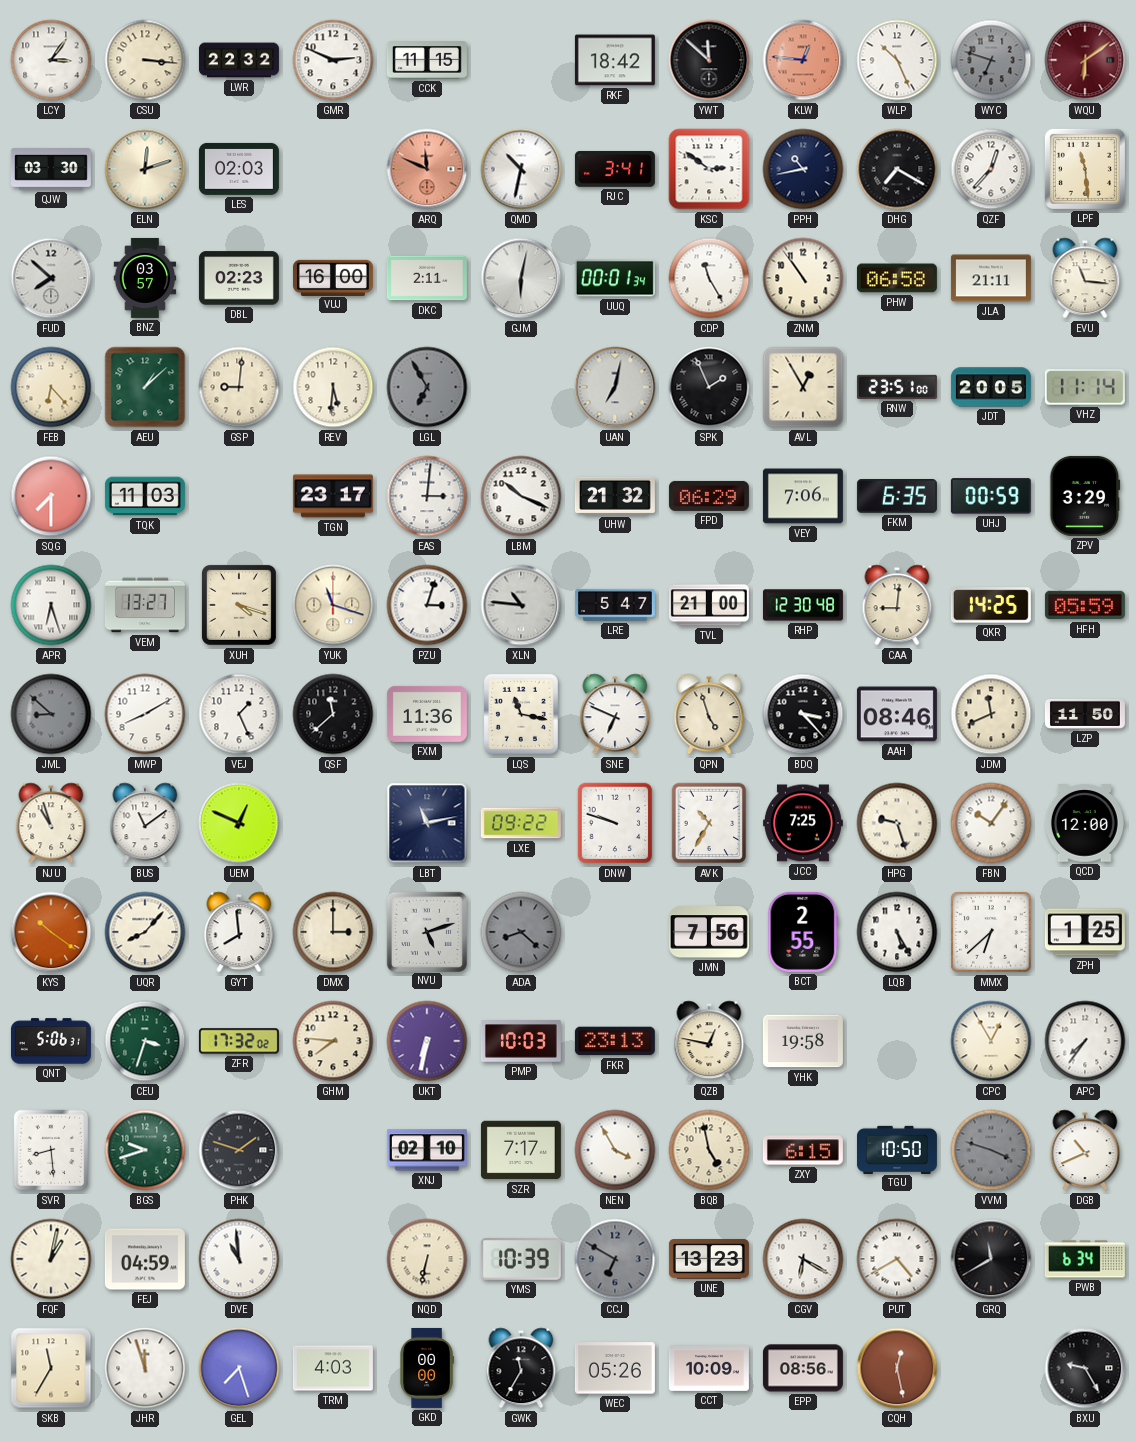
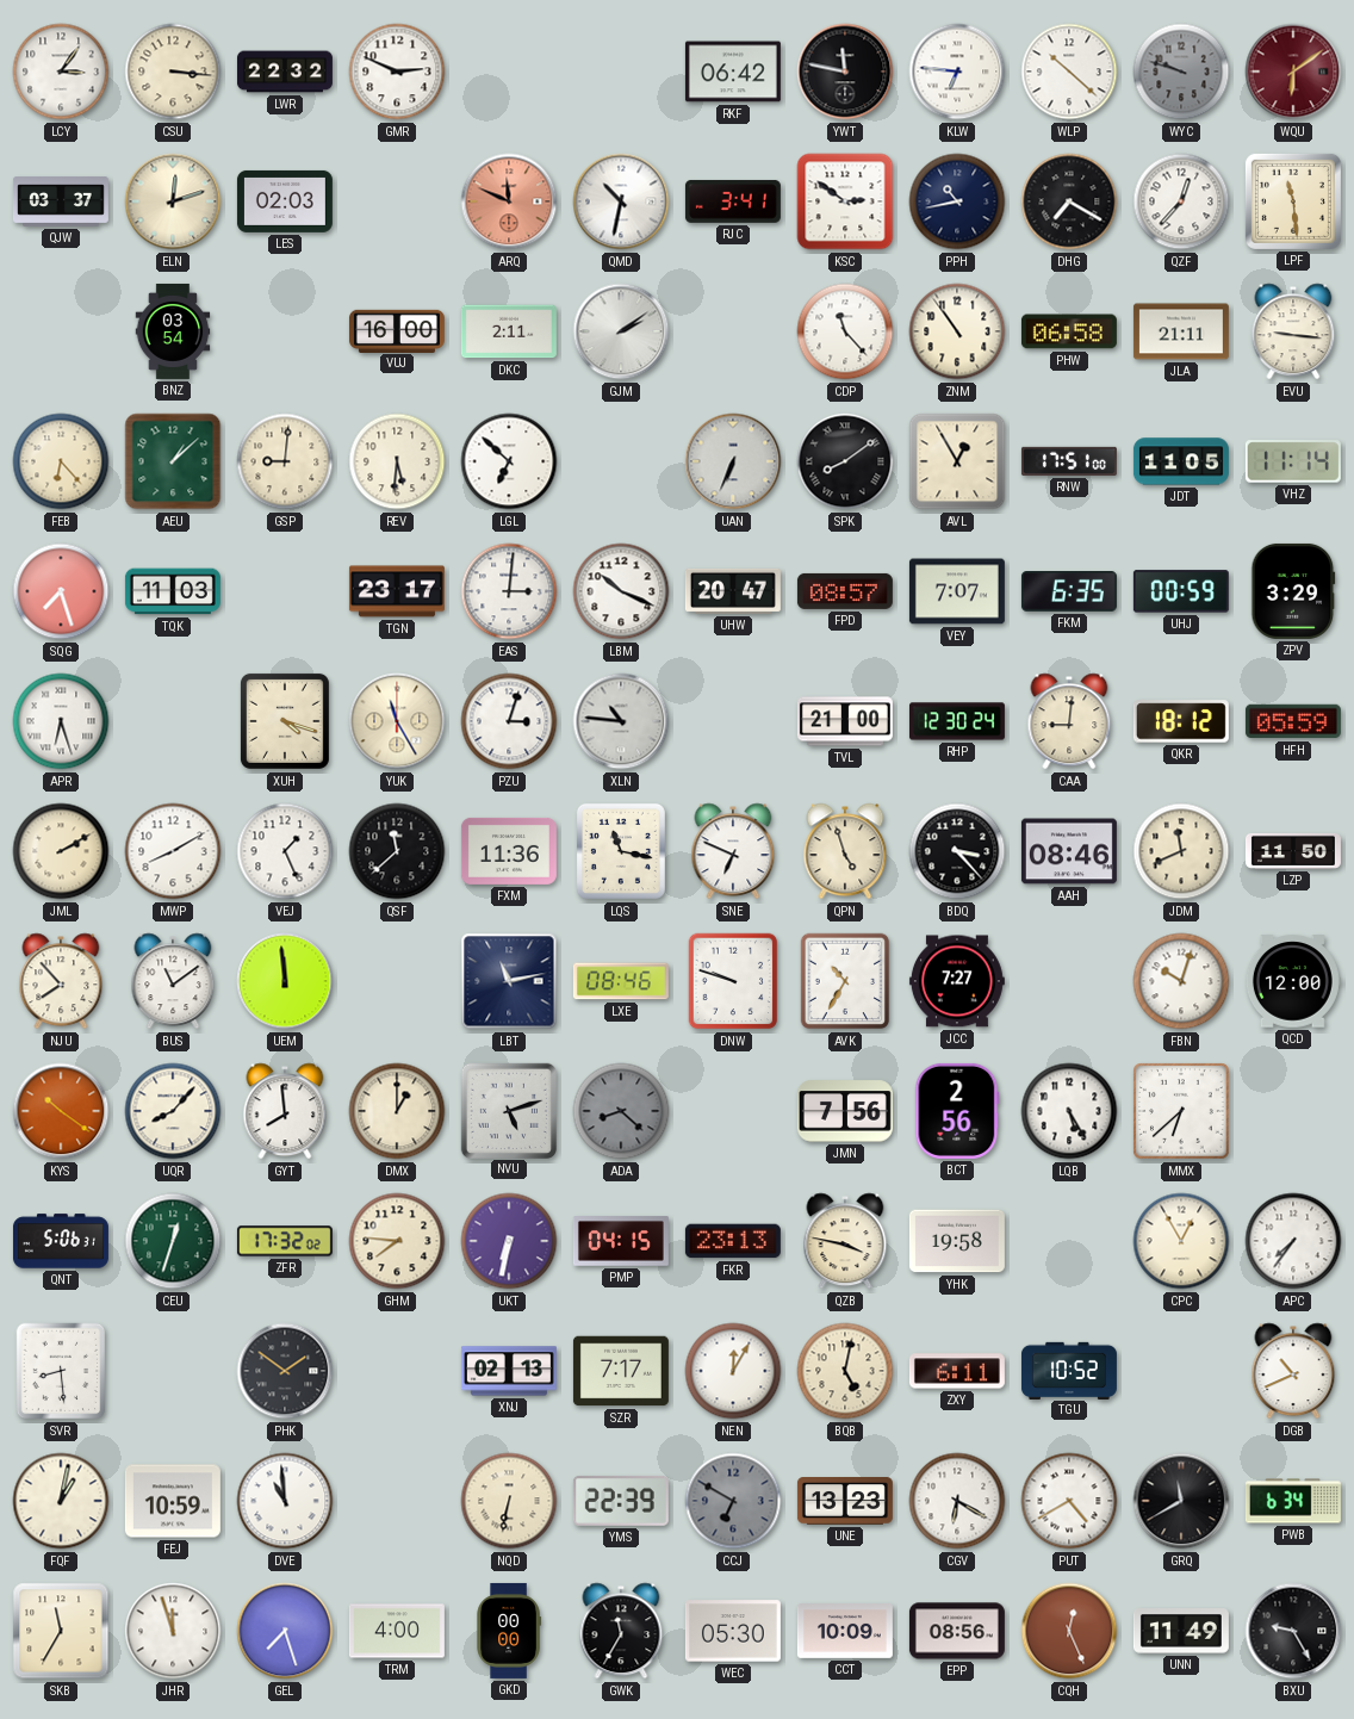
CCK: 11:15 -> none (427, 60)
RKF: 18:42 -> 06:42 (733, 72)
YWT: 11:52 -> 11:47 (845, 72)
KLW: 12:46 -> 6:46 (957, 72)
KLW dial: salmon -> white (957, 72)
WLP: 10:26 -> 10:22 (1069, 72)
WYC: 6:48 -> 9:48 (1181, 72)
QJW: 03:30 -> 03:37 (61, 201)
FUD: 7:52 -> none (51, 278)
BNZ: 03:57 -> 03:54 (173, 331)
DBL: 02:23 -> none (239, 278)
GJM: 6:02 -> 2:09 (621, 331)
UUQ: 00:01 -> none (615, 278)
CDP: 11:25 -> 11:23 (845, 331)
EVU: 11:16 -> 9:16 (1293, 331)
LGL: 6:55 -> 6:52 (509, 461)
LGL dial: grey -> white (509, 461)
UAN: 7:02 -> 6:34 (733, 461)
SPK: 1:56 -> 8:09 (845, 461)
RNW: 23:51 -> 17:51 (1069, 461)
JDT: 20:05 -> 11:05 (1181, 461)
SQG: 7:30 -> 7:27 (61, 591)
UHW: 21:32 -> 20:47 (733, 591)
FPD: 06:29 -> 08:57 (845, 591)
VEY: 7:06 -> 7:07 (957, 591)
VEM: 13:27 -> none (145, 605)
YUK: 11:18 -> 11:25 (397, 721)
LRE: 5:47 -> none (615, 605)
RHP: 12:30:48 -> 12:30:24 (957, 721)
QKR: 14:25 -> 18:12 (1181, 721)
JML: 8:52 -> 2:10 (61, 851)
JML dial: grey -> cream (61, 851)
NJU: 10:57 -> 7:53 (61, 981)
UEM: 12:49 -> 11:59 (285, 981)
LXE: 09:22 -> 08:46 (621, 981)
JCC: 7:25 -> 7:27 (957, 981)
HPG: 9:27 -> none (897, 823)
FBN: 10:06 -> 10:03 (1181, 981)
DMX: 3:00 -> 1:00 (397, 1111)
BCT: 2:55 -> 2:56 (957, 1111)
ZPH: 1:25 -> none (1085, 932)
CEU: 3:33 -> 12:33 (173, 1241)
PMP: 10:03 -> 04:15 (621, 1241)
QZB: 12:47 -> 3:47 (845, 1241)
BGS: 9:42 -> none (145, 1150)
PHK: 1:48 -> 1:51 (285, 1371)
XNJ: 02:10 -> 02:13 (509, 1371)
NEN: 3:55 -> 12:05 (733, 1371)
BQB: 4:58 -> 5:02 (845, 1371)
ZXY: 6:15 -> 6:11 (957, 1371)
TGU: 10:50 -> 10:52 (1069, 1370)
VVM: 3:48 -> none (991, 1150)
FEJ: 04:59 -> 10:59 (173, 1501)
YMS: 10:39 -> 22:39 (621, 1501)
TRM: 4:03 -> 4:00 (397, 1631)
WEC: 05:26 -> 05:30 (733, 1631)
CQH: 12:28 -> 12:26 (1069, 1631)
UNN: none -> 11:49 (1181, 1631)
